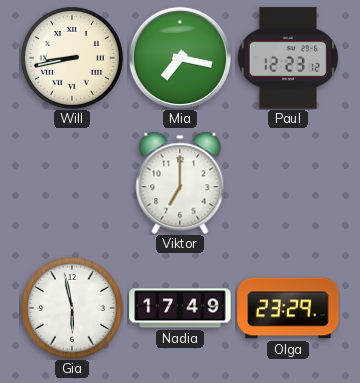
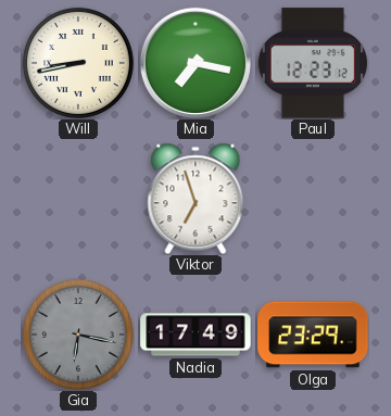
Viktor: 7:00 -> 6:57 (195, 199)
Gia: 5:58 -> 6:17 (78, 335)
Gia dial: white -> grey (78, 335)
